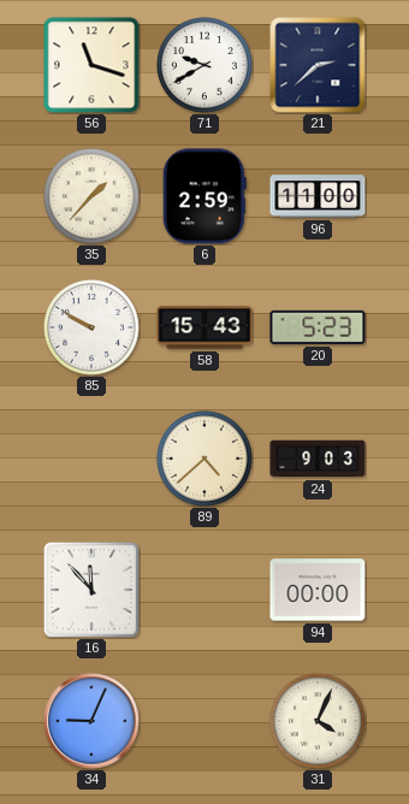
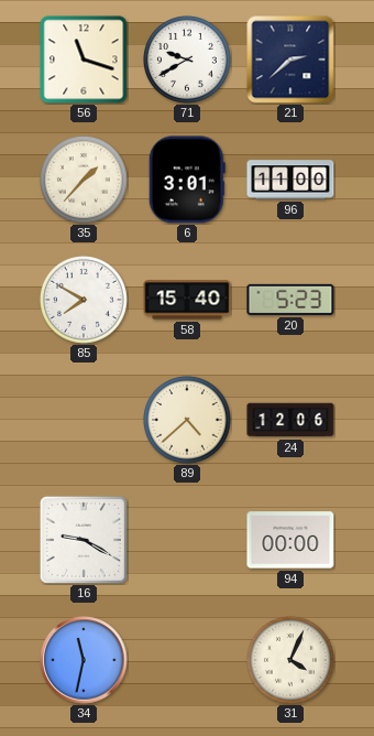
6: 2:59 -> 3:01 (187, 180)
85: 9:50 -> 7:50 (85, 301)
58: 15:43 -> 15:40 (187, 300)
24: 9:03 -> 12:06 (290, 420)
16: 11:53 -> 9:20 (84, 540)
34: 9:04 -> 11:32 (84, 660)
